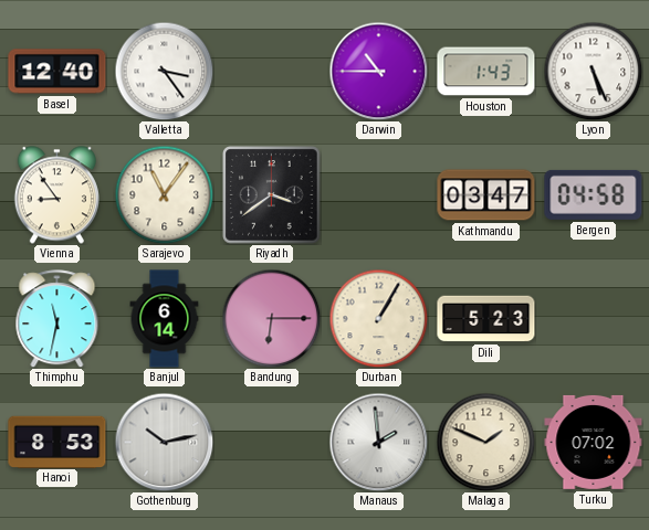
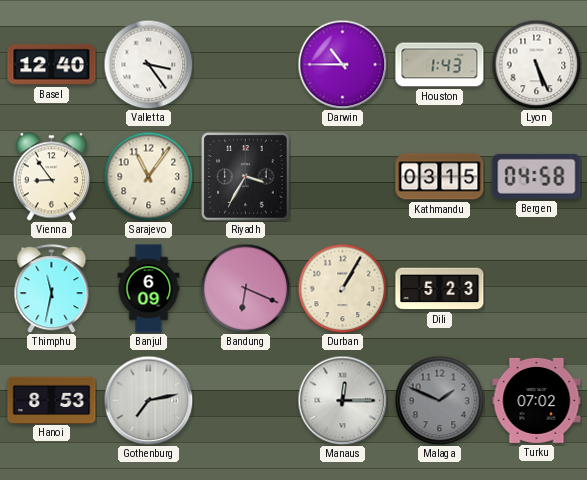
Riyadh: 3:39 -> 3:35 (246, 177)
Kathmandu: 03:47 -> 03:15 (440, 177)
Banjul: 6:14 -> 6:09 (149, 289)
Bandung: 6:15 -> 6:19 (245, 288)
Gothenburg: 10:13 -> 7:13 (148, 400)
Manaus: 1:59 -> 12:15 (342, 400)
Malaga dial: cream -> grey (439, 400)
